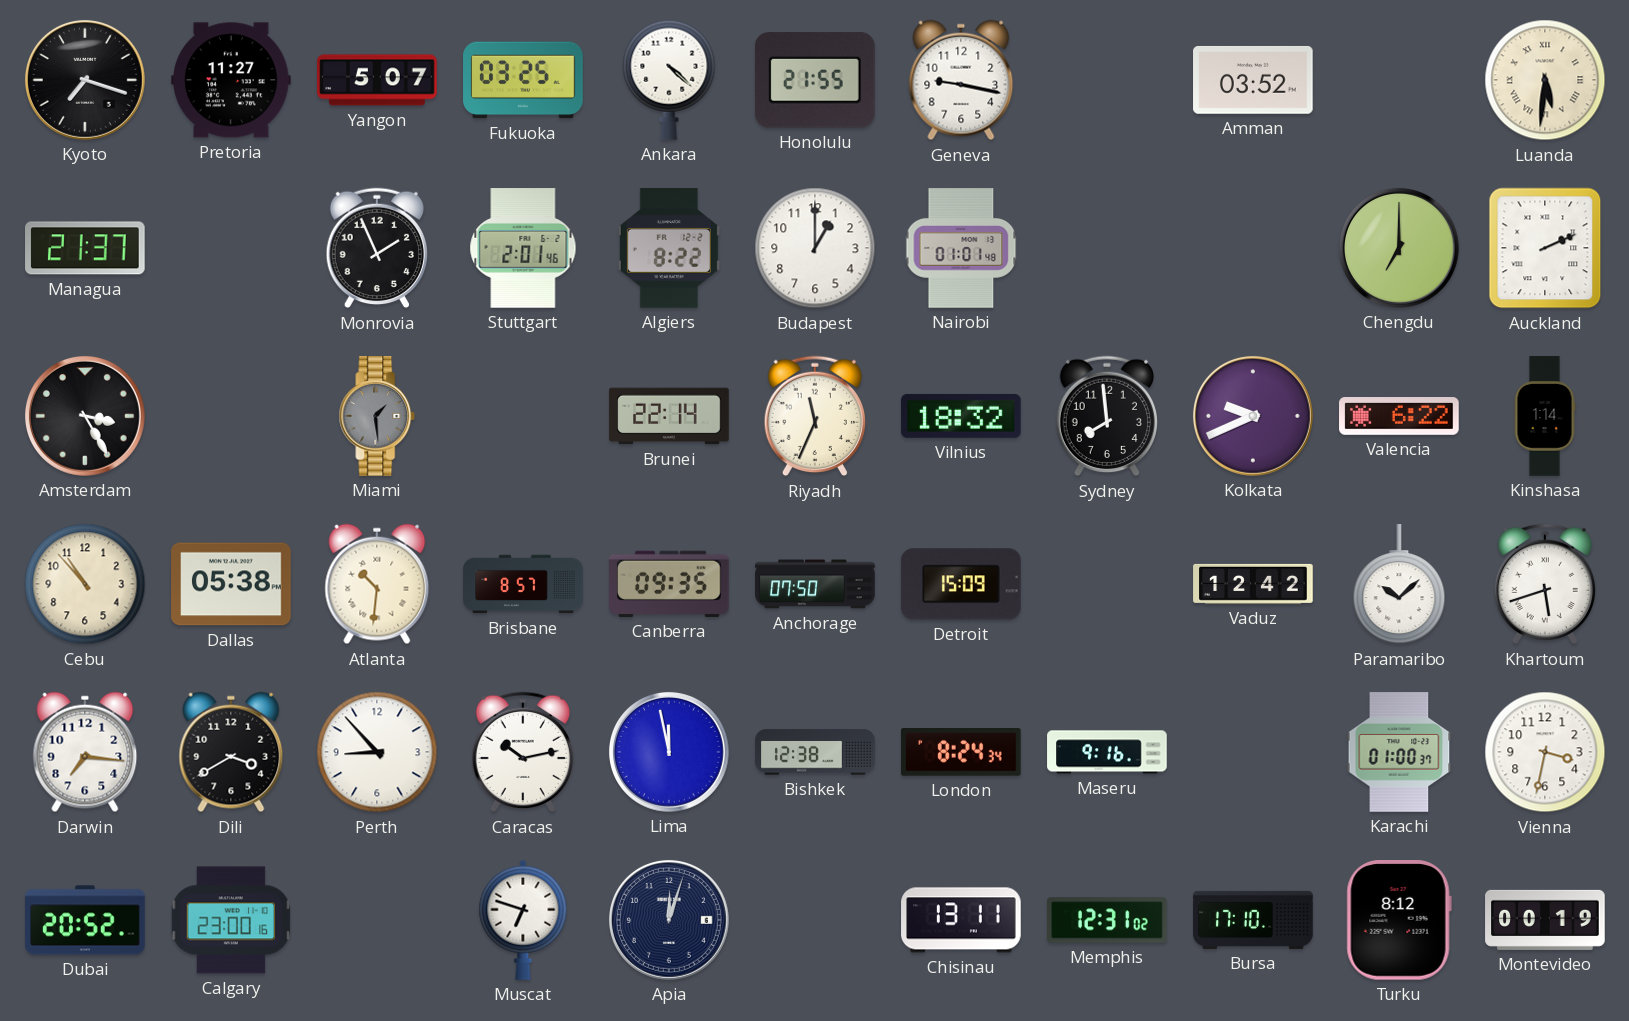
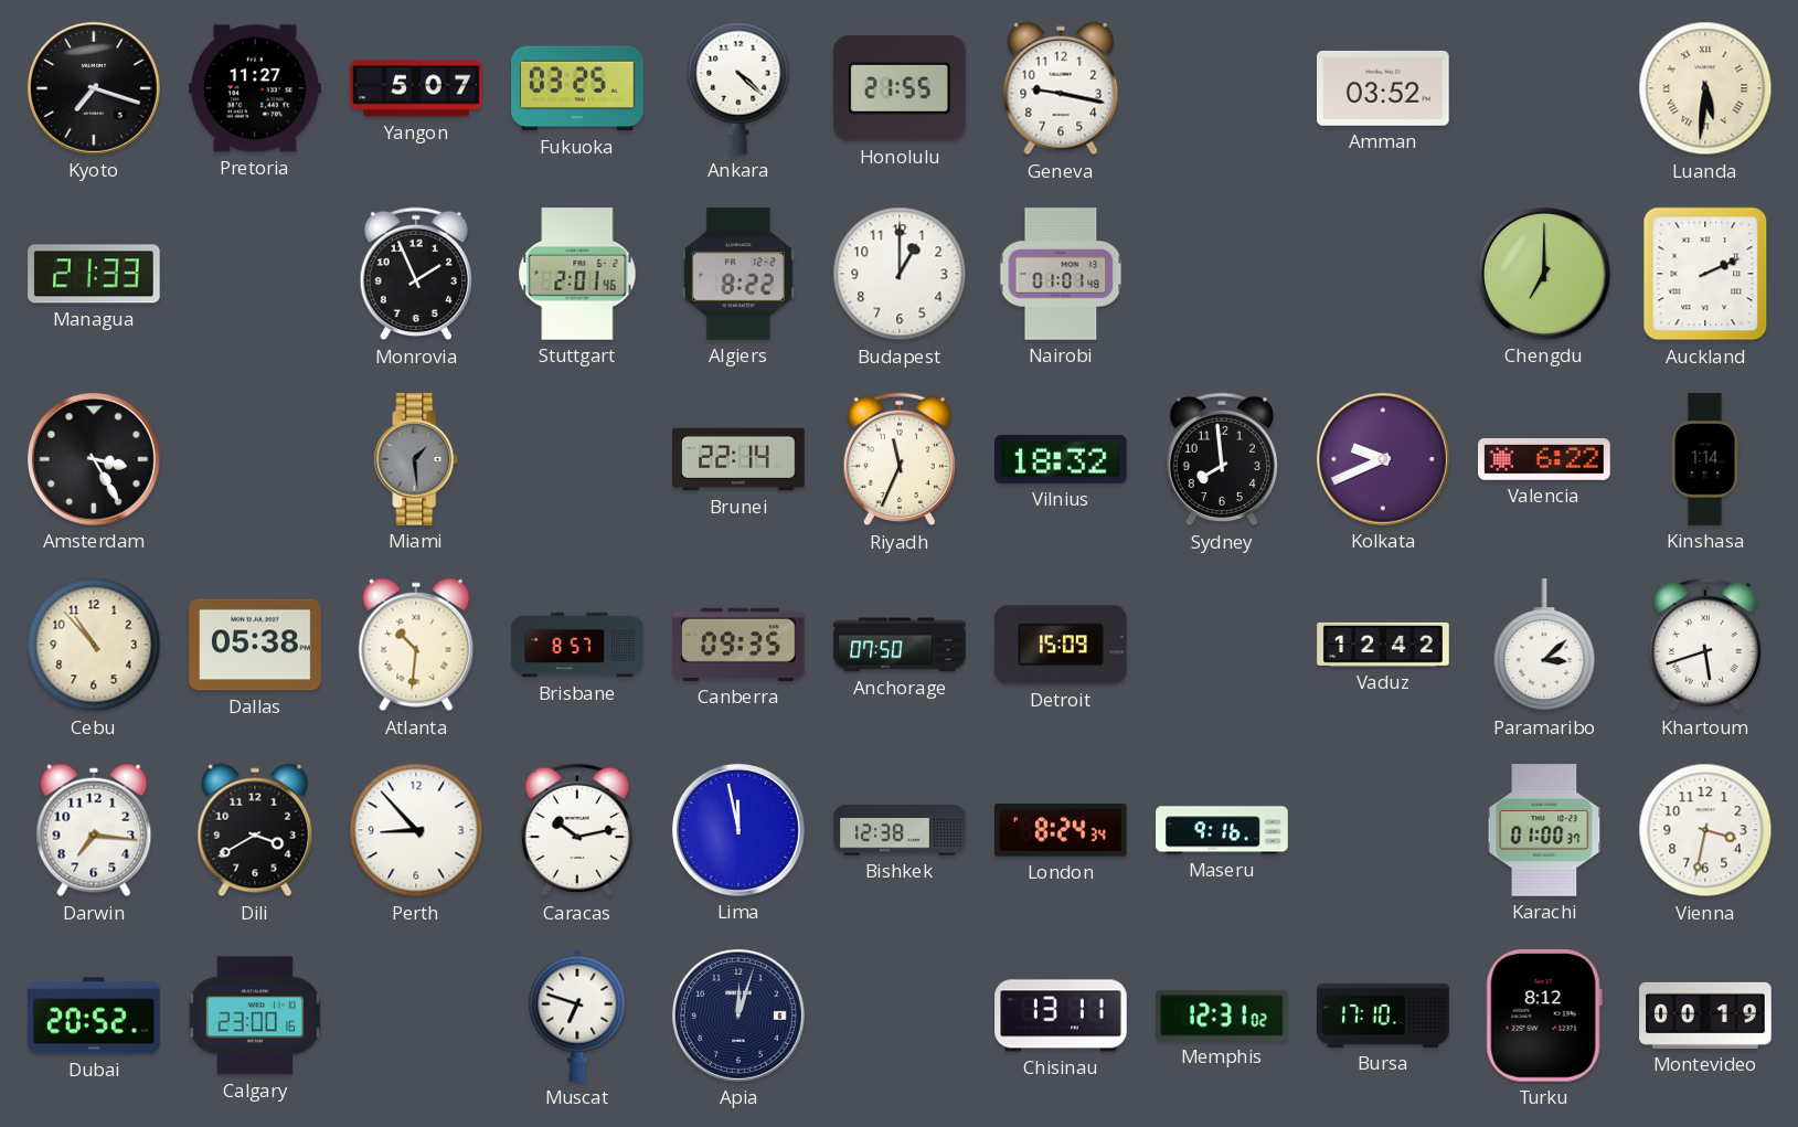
Managua: 21:37 -> 21:33 (94, 274)
Paramaribo: 10:08 -> 3:08 (1544, 646)
